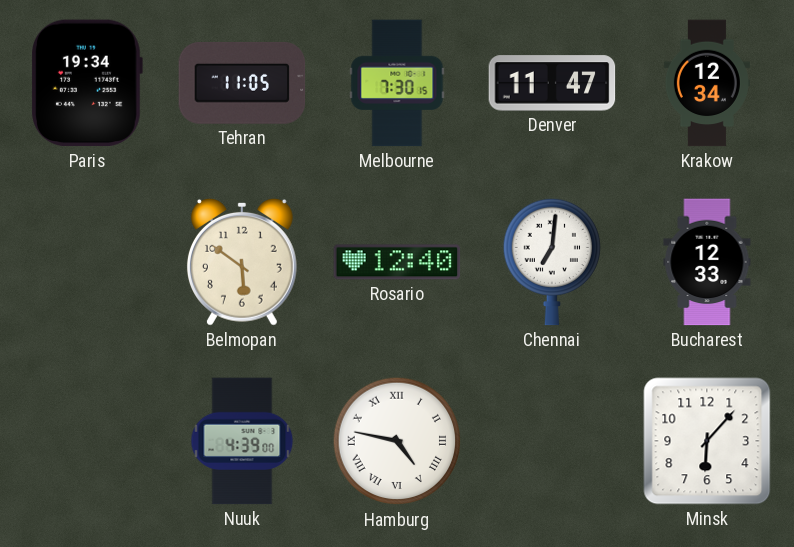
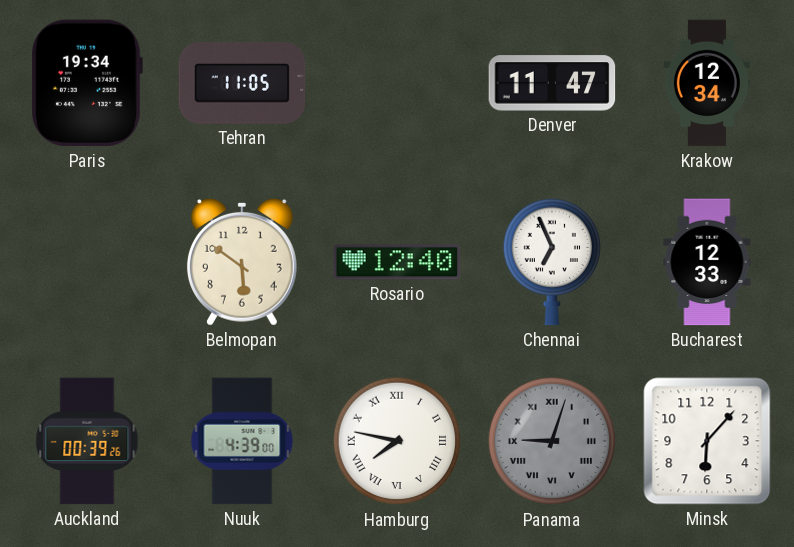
Melbourne: 7:30 -> none (397, 83)
Chennai: 7:01 -> 6:56 (551, 262)
Auckland: none -> 00:39 (87, 441)
Hamburg: 4:47 -> 7:47 (397, 441)
Panama: none -> 9:03 (552, 441)
